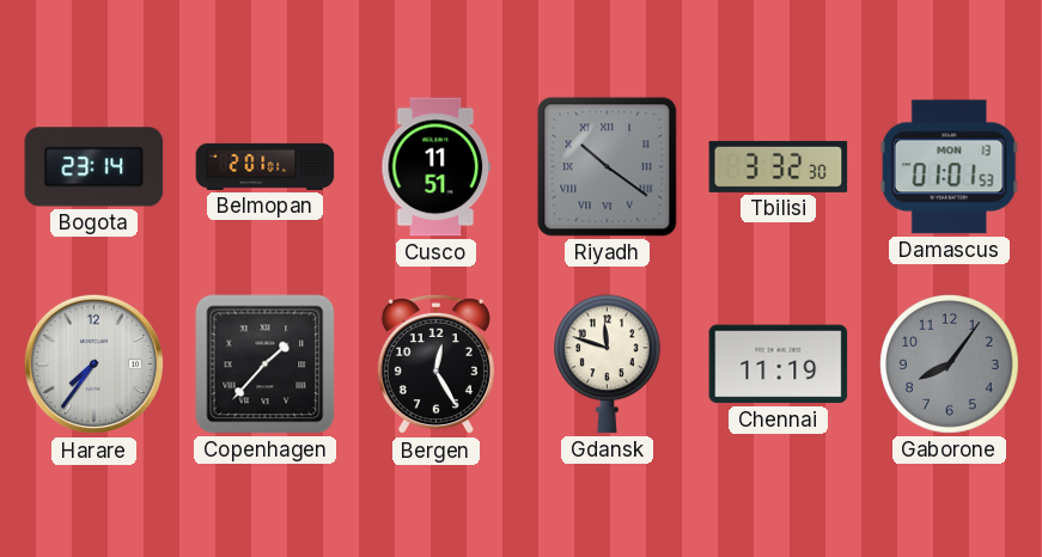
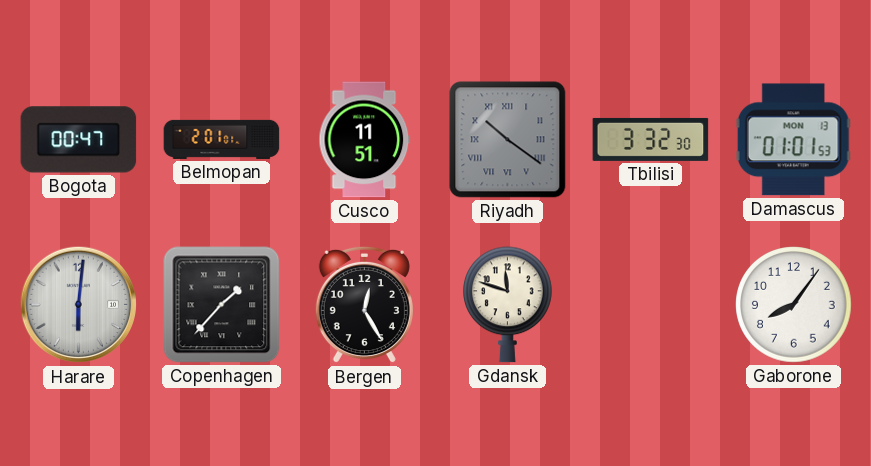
Bogota: 23:14 -> 00:47 (79, 140)
Harare: 7:36 -> 6:01 (79, 305)
Chennai: 11:19 -> none (779, 365)
Gaborone dial: grey -> white (794, 305)
